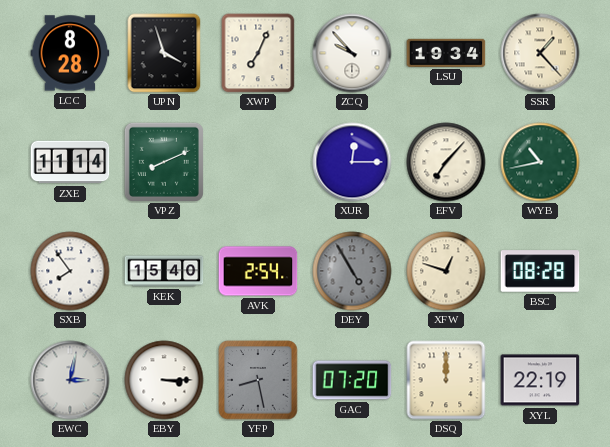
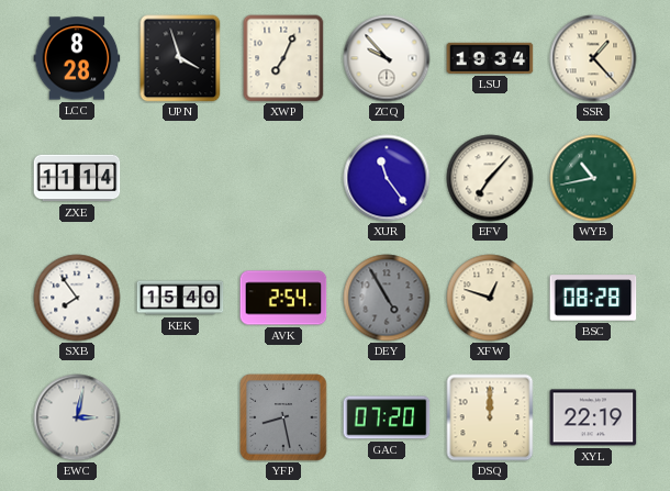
VPZ: 8:11 -> none (164, 162)
XUR: 12:15 -> 11:24 (387, 178)
EBY: 3:15 -> none (164, 380)
